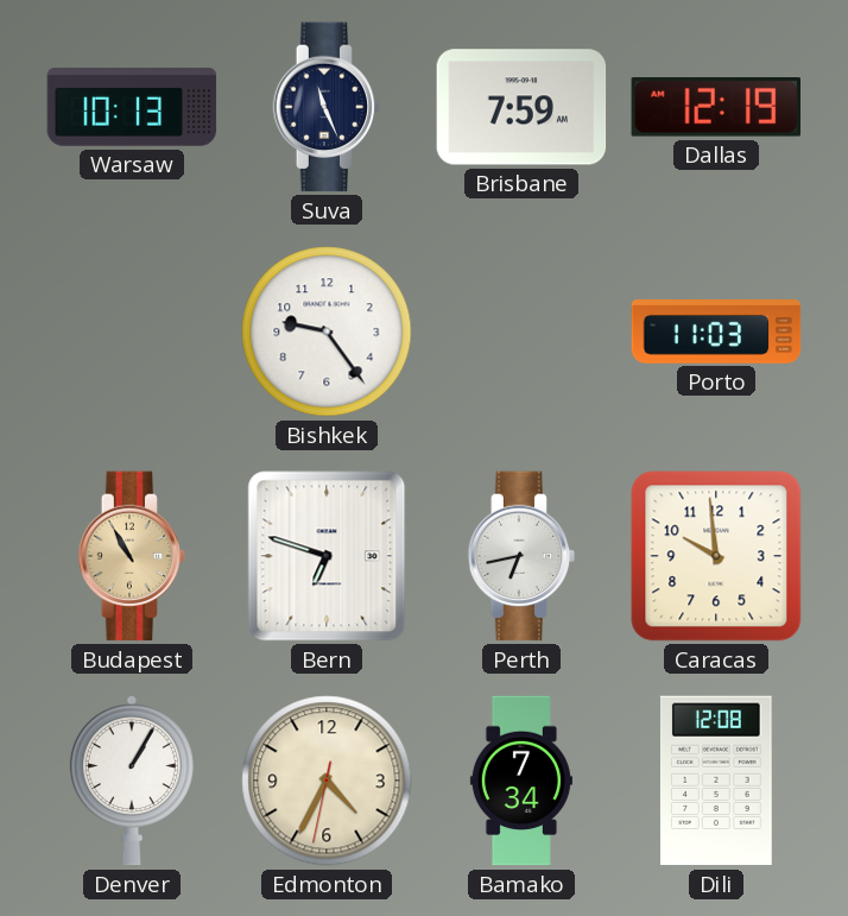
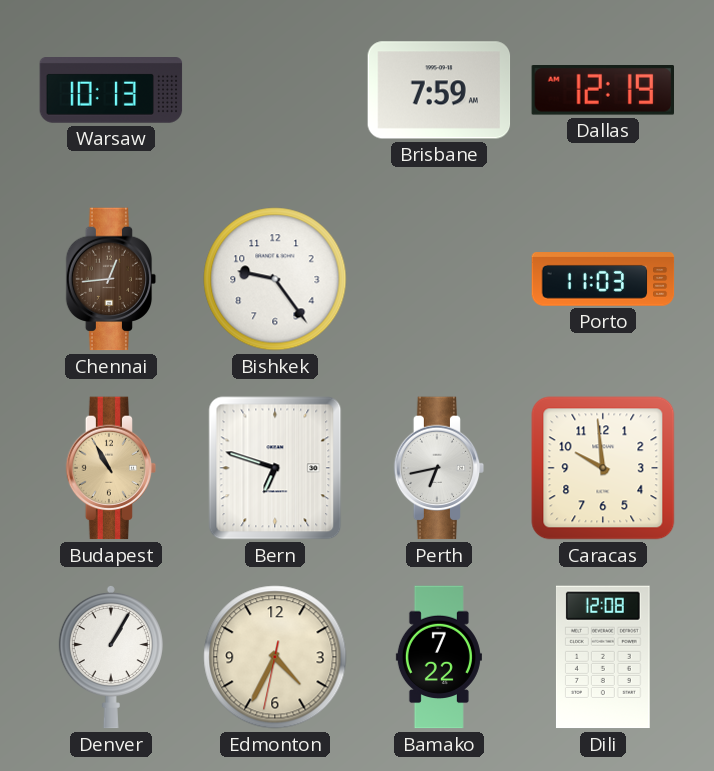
Suva: 11:26 -> none (327, 107)
Chennai: none -> 12:44 (111, 279)
Bamako: 7:34 -> 7:22 (439, 657)
